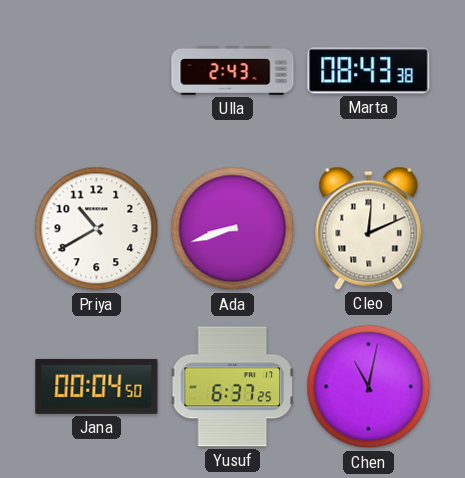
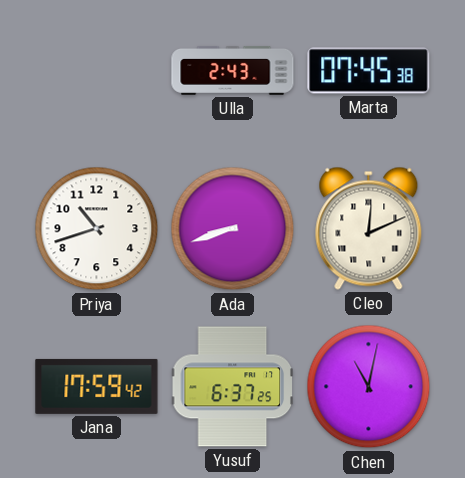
Marta: 08:43 -> 07:45 (369, 71)
Priya: 10:40 -> 10:42 (97, 229)
Jana: 00:04 -> 17:59 (97, 386)
